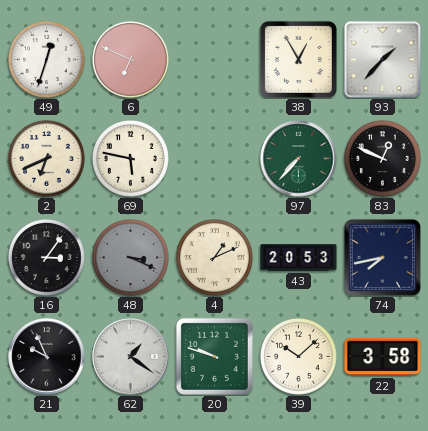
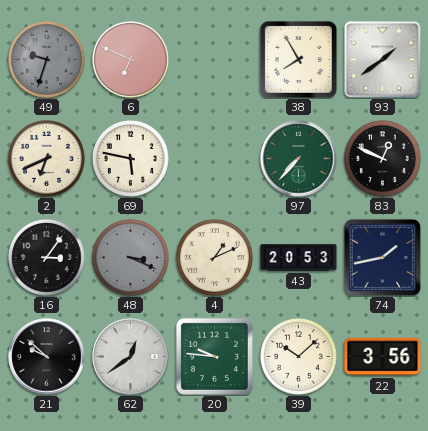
49: 12:33 -> 9:33 (46, 59)
49 dial: white -> grey (46, 59)
38: 12:55 -> 7:55 (298, 59)
93: 1:37 -> 1:39 (383, 60)
74: 7:43 -> 1:43 (382, 257)
21: 9:56 -> 9:52 (47, 357)
62: 1:21 -> 12:39 (131, 357)
20: 9:48 -> 9:46 (214, 356)
22: 3:58 -> 3:56 (383, 357)
